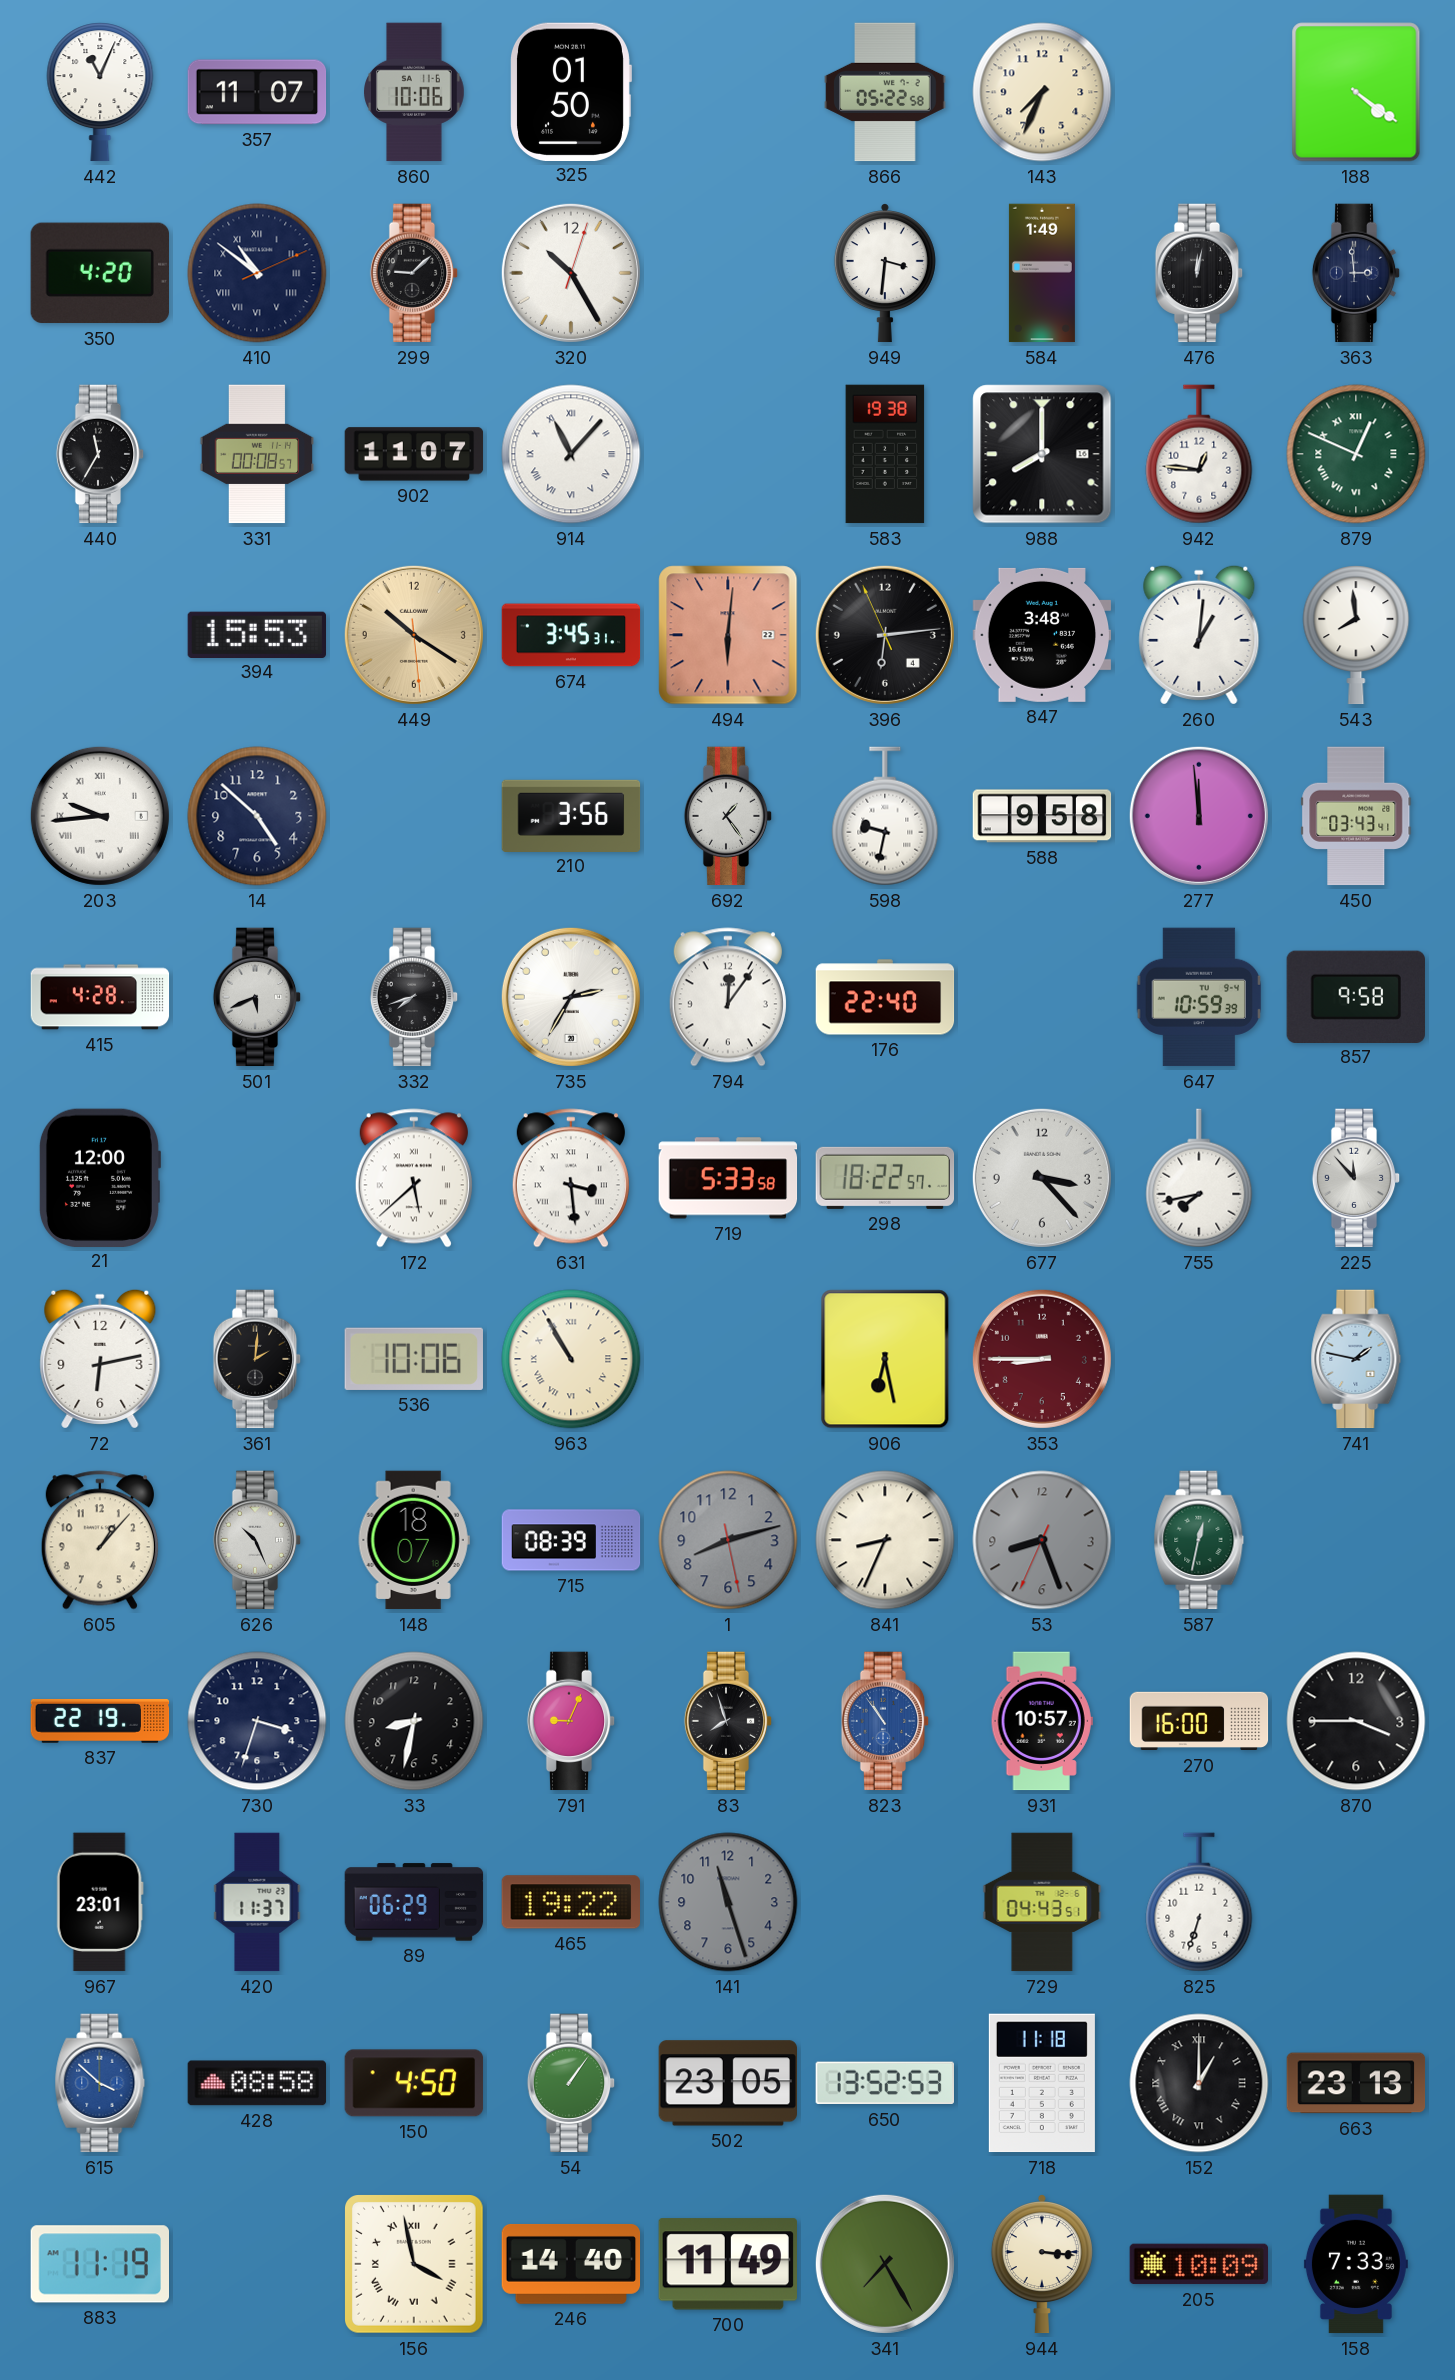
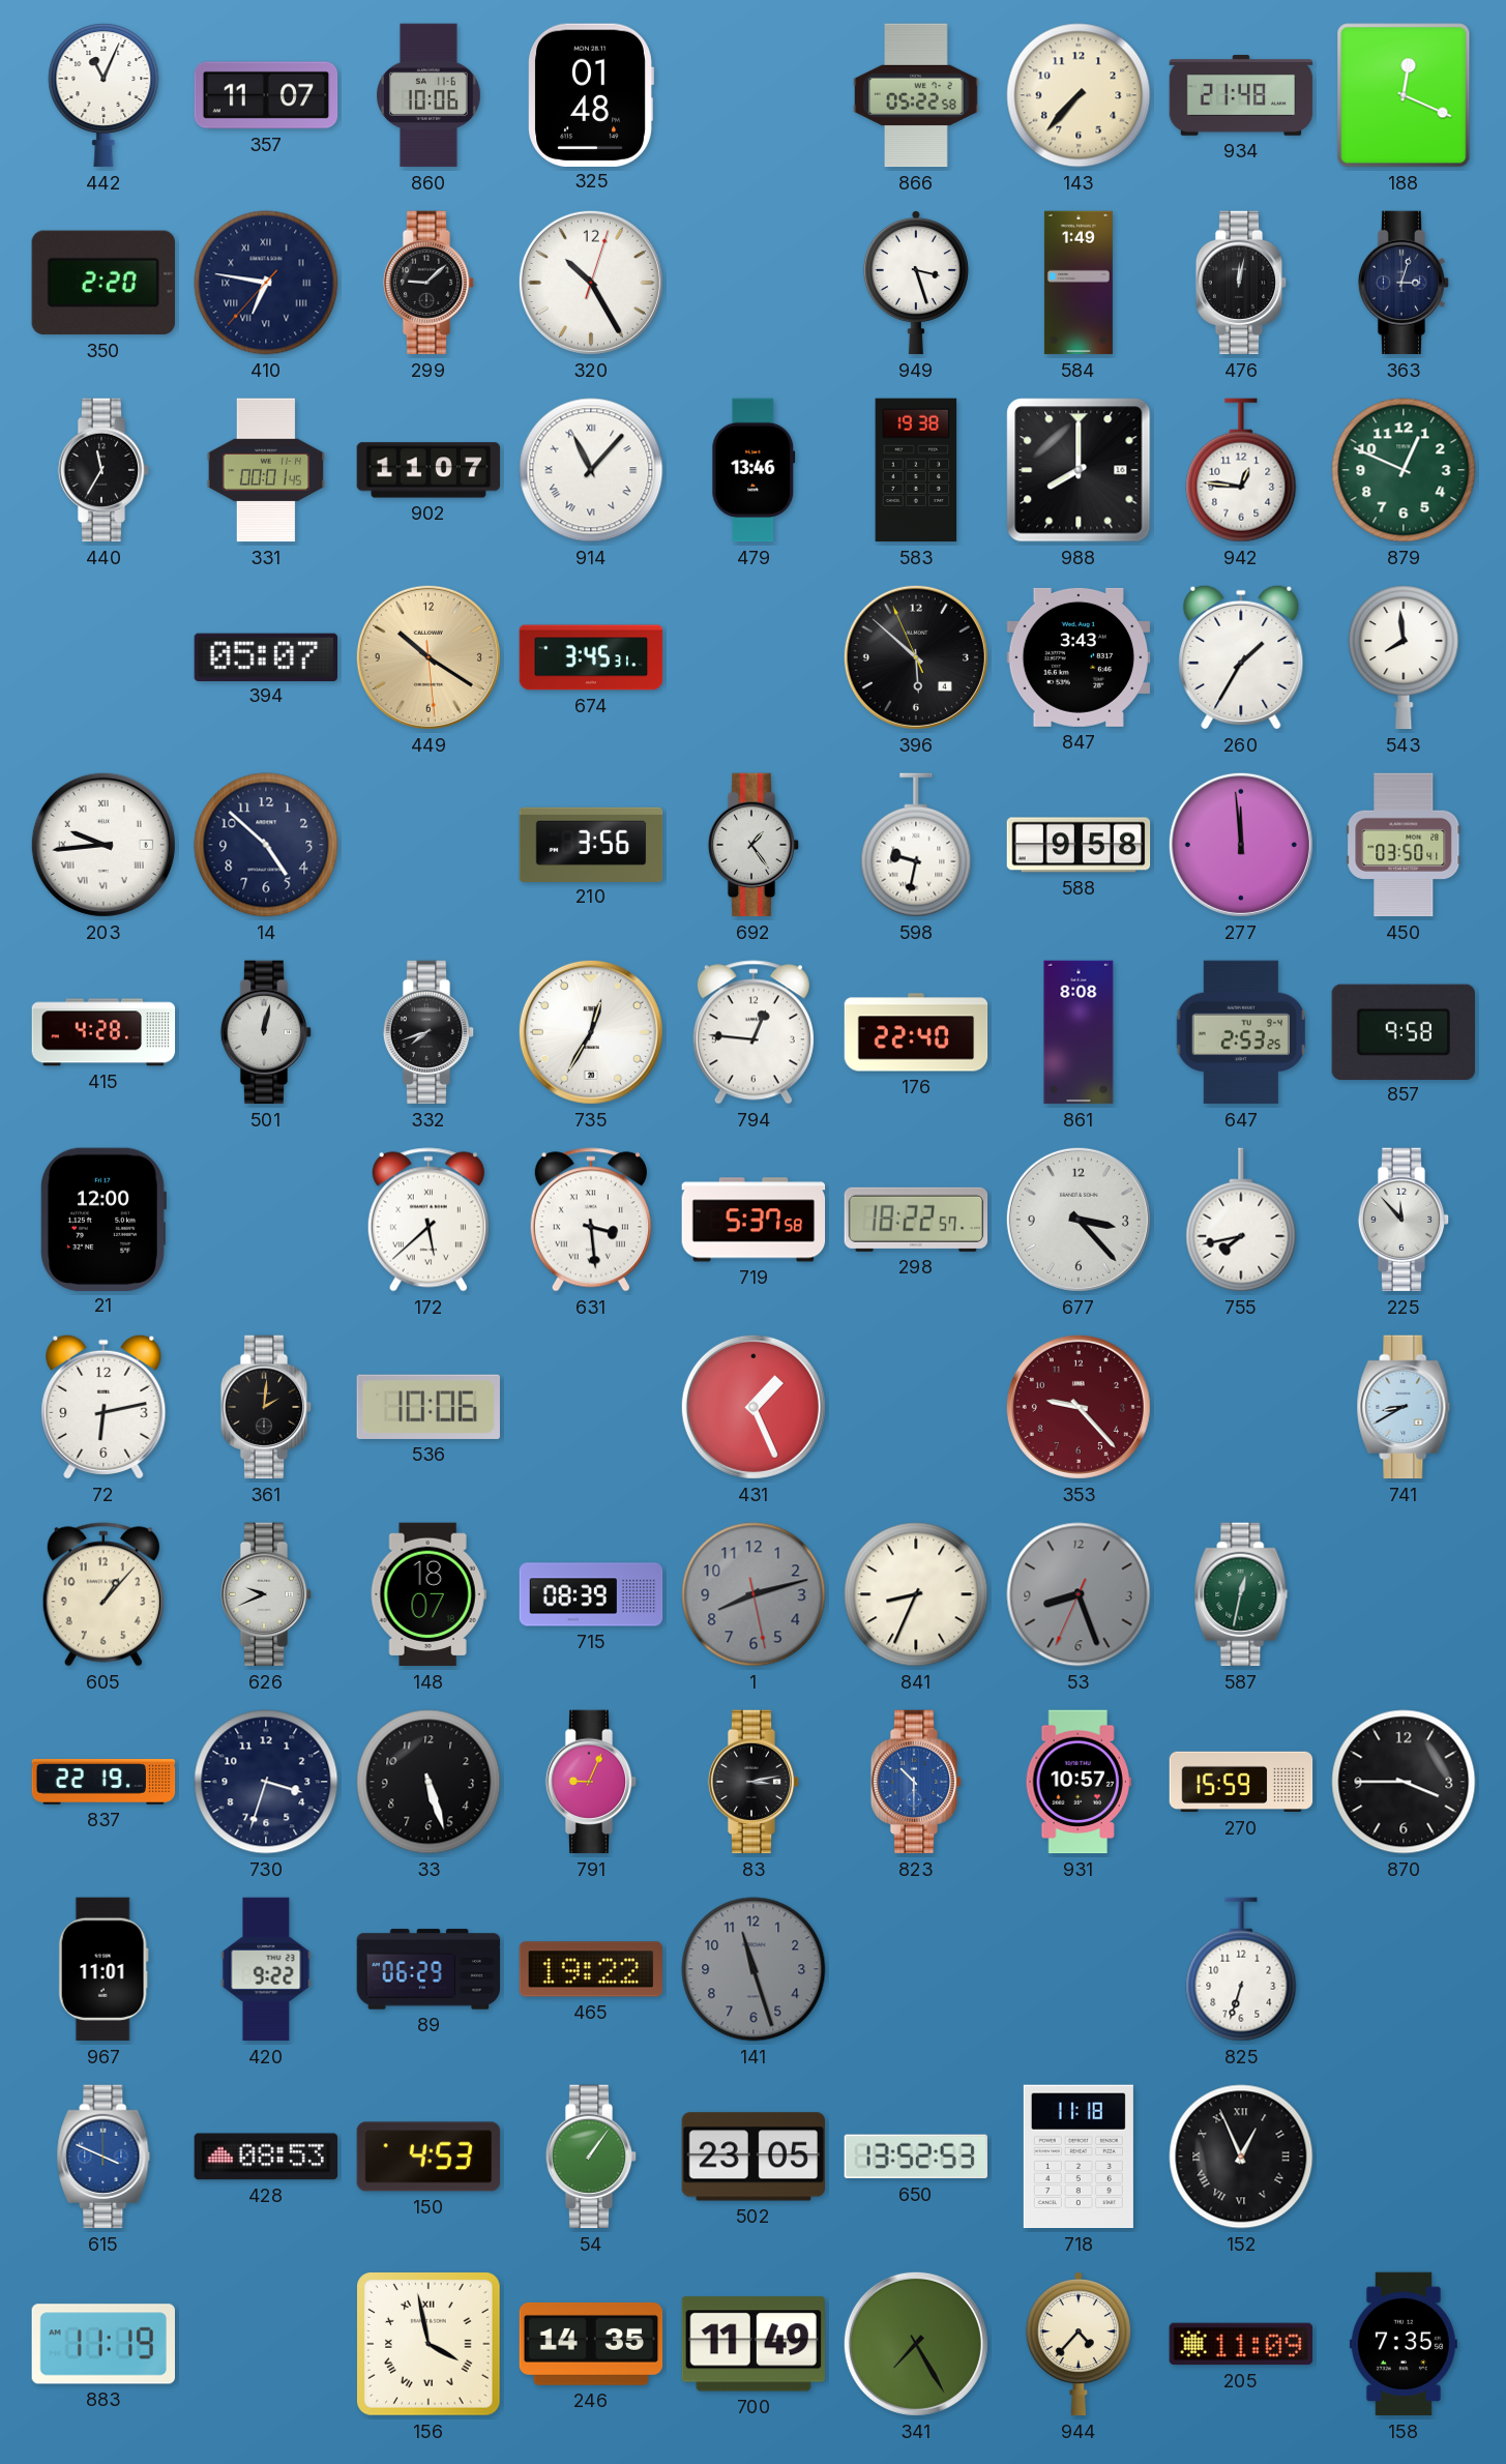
325: 01:50 -> 01:48 (591, 94)
143: 7:34 -> 7:37 (1079, 95)
934: none -> 21:48 (1241, 96)
188: 4:21 -> 12:19 (1404, 95)
350: 4:20 -> 2:20 (102, 283)
410: 10:51 -> 6:46 (266, 283)
949: 3:31 -> 3:27 (916, 283)
363: 2:59 -> 3:03 (1404, 283)
331: 00:08 -> 00:01 (266, 470)
479: none -> 13:46 (754, 470)
879 numerals: Roman -> Arabic (1404, 470)
394: 15:53 -> 05:07 (265, 656)
494: 6:01 -> none (728, 635)
396: 6:13 -> 5:51 (916, 657)
847: 3:48 -> 3:43 (1079, 657)
260: 1:01 -> 1:35 (1241, 657)
450: 03:43 -> 03:50 (1404, 845)
501: 5:41 -> 12:02 (266, 1032)
735: 2:35 -> 12:35 (591, 1032)
794: 12:06 -> 12:46 (754, 1032)
861: none -> 8:08 (1079, 1032)
647: 10:59 -> 2:53 (1241, 1032)
719: 5:33 -> 5:37 (754, 1220)
963: 10:55 -> none (571, 1359)
431: none -> 1:26 (754, 1407)
906: 6:28 -> none (885, 1359)
353: 8:45 -> 9:23 (1079, 1407)
741: 1:47 -> 8:40 (1404, 1407)
626: 10:26 -> 9:41 (266, 1594)
33: 8:32 -> 5:27 (429, 1782)
83: 7:57 -> 3:13 (754, 1782)
823: 10:54 -> 10:30 (916, 1782)
270: 16:00 -> 15:59 (1241, 1782)
967: 23:01 -> 11:01 (104, 1969)
420: 11:37 -> 9:22 (266, 1969)
729: 04:43 -> none (1042, 1902)
615: 3:52 -> 3:49 (104, 2157)
428: 08:58 -> 08:53 (266, 2157)
150: 4:50 -> 4:53 (429, 2157)
152: 1:00 -> 12:56 (1241, 2157)
663: 23:13 -> none (1356, 2083)
246: 14:40 -> 14:35 (591, 2344)
944: 3:16 -> 4:37 (1079, 2344)
205: 10:09 -> 11:09 (1241, 2344)
158: 7:33 -> 7:35 (1404, 2344)
